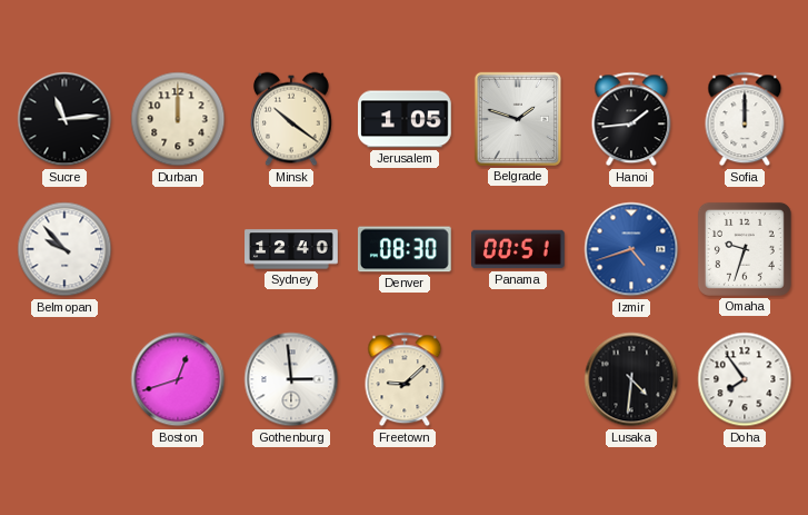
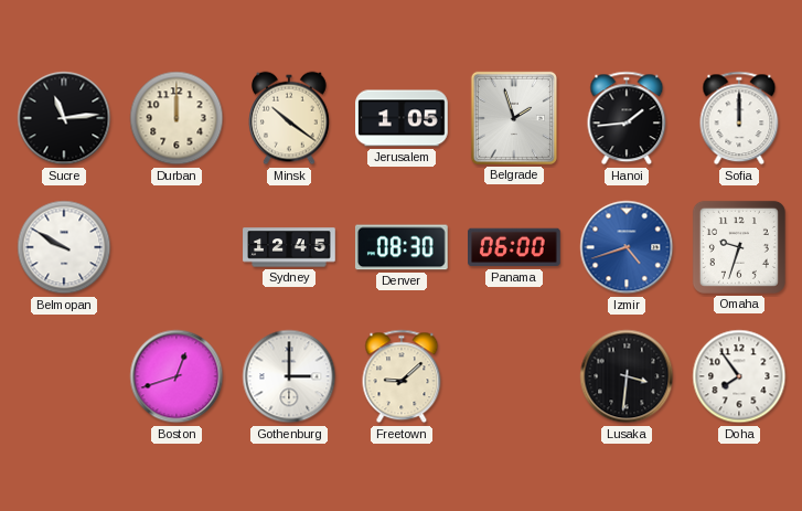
Belgrade: 1:48 -> 1:57 (514, 118)
Belmopan: 9:53 -> 9:50 (64, 247)
Sydney: 12:40 -> 12:45 (289, 247)
Panama: 00:51 -> 06:00 (515, 247)
Gothenburg: 2:59 -> 3:00 (289, 376)
Lusaka: 4:31 -> 3:31 (627, 376)
